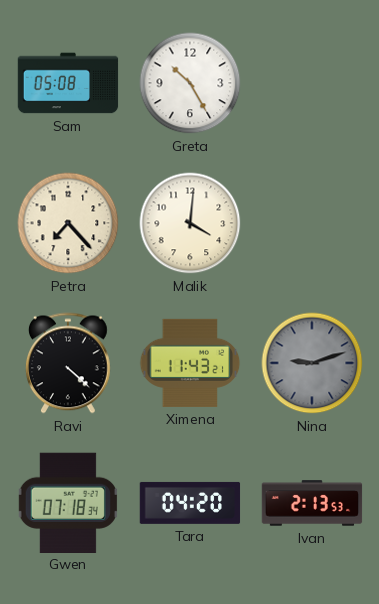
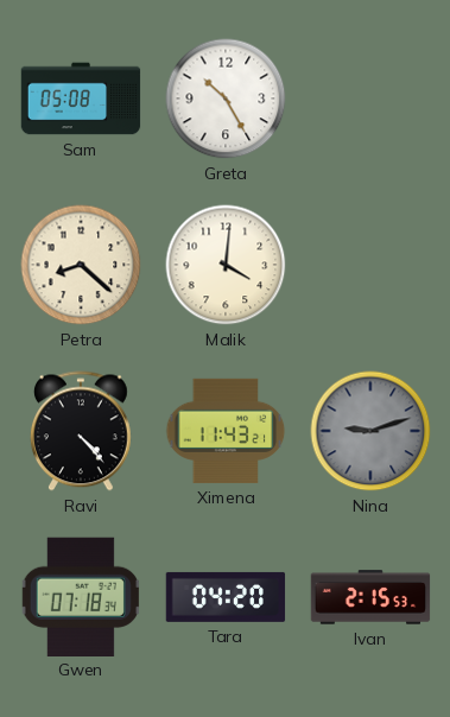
Petra: 7:23 -> 8:22 (81, 265)
Ravi: 4:22 -> 4:23 (81, 431)
Ivan: 2:13 -> 2:15 (370, 597)
